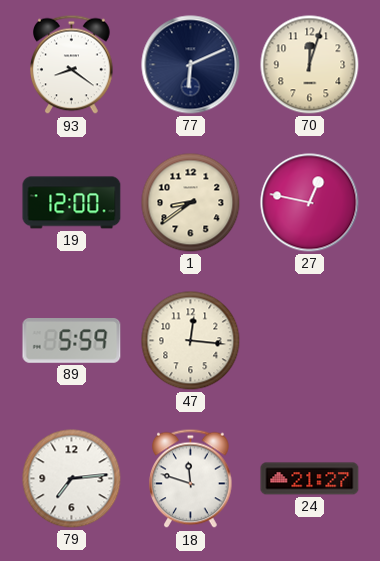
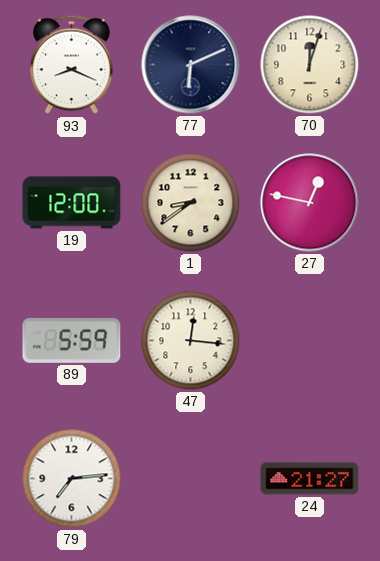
93: 8:21 -> 8:19 (72, 65)
18: 11:48 -> none (191, 479)
